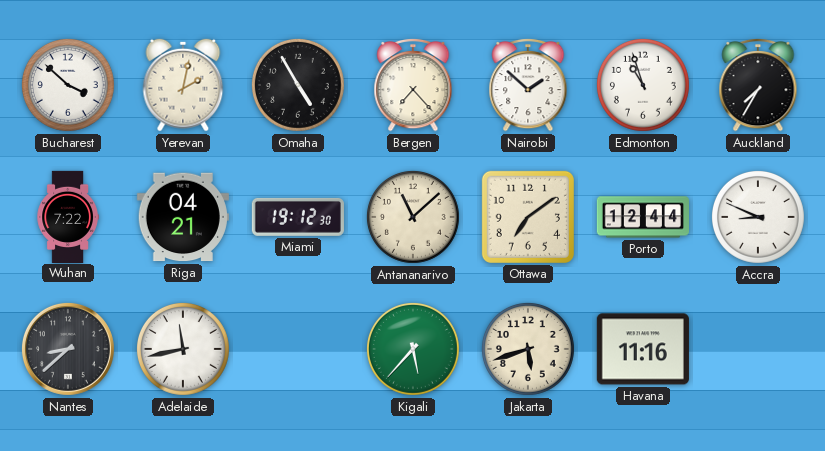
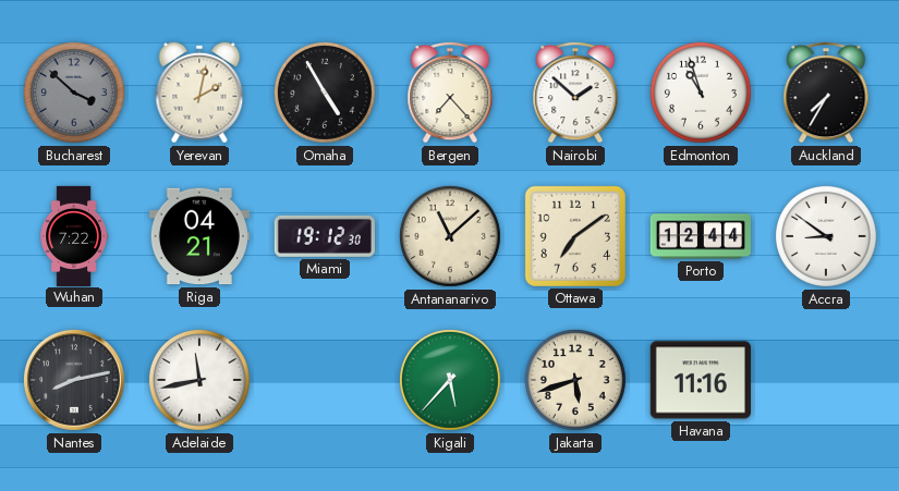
Bucharest dial: white -> grey (74, 93)
Accra: 8:49 -> 8:51 (826, 236)
Nantes: 8:38 -> 8:13 (74, 380)
